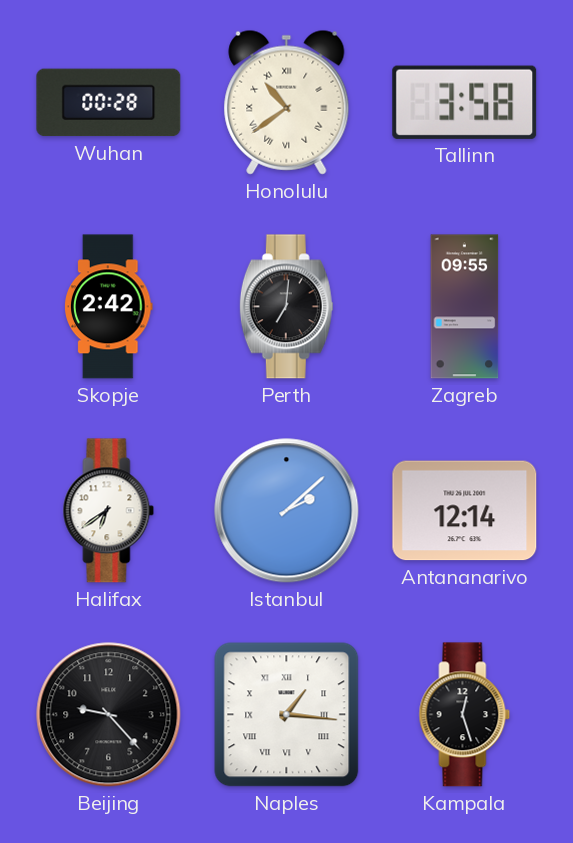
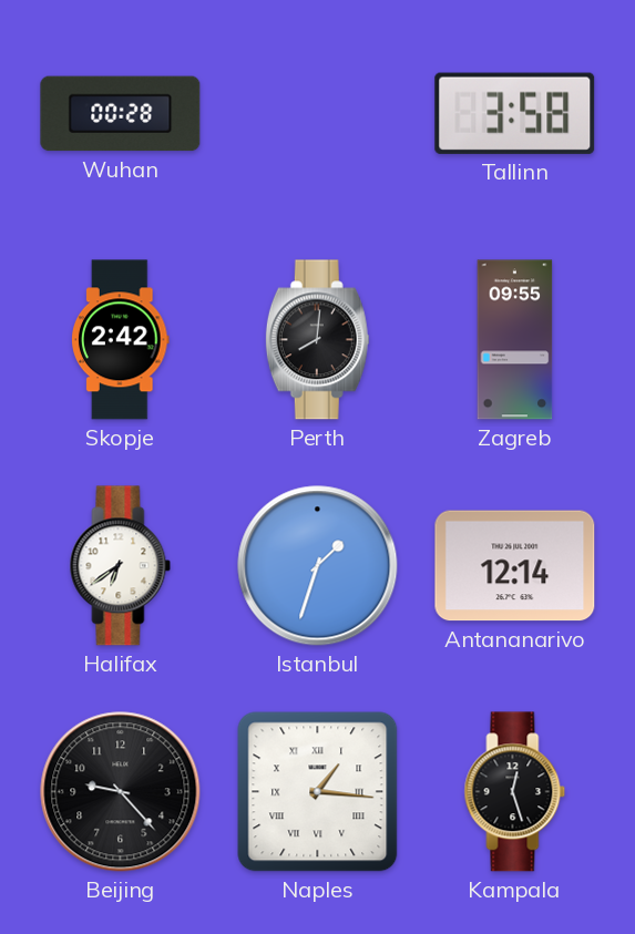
Honolulu: 10:39 -> none (287, 102)
Perth: 7:01 -> 8:01 (317, 340)
Istanbul: 2:08 -> 1:33 (318, 566)
